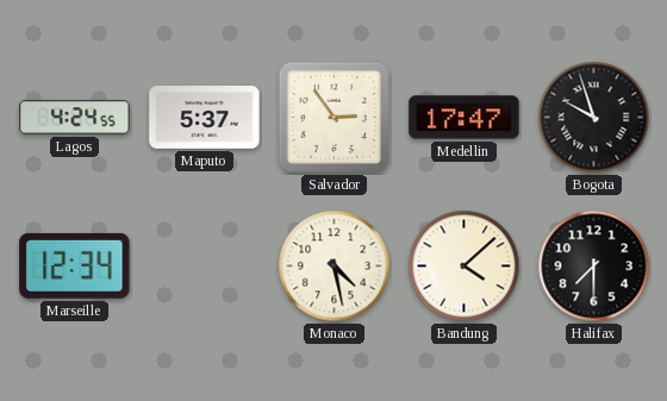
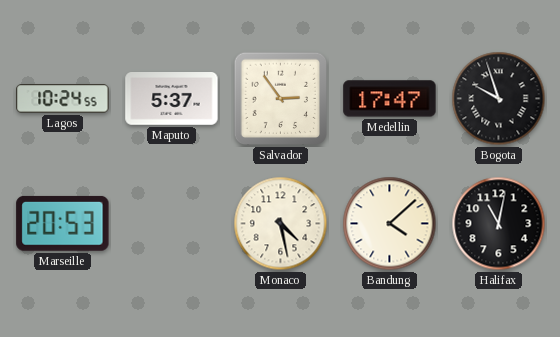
Lagos: 4:24 -> 10:24 (63, 99)
Marseille: 12:34 -> 20:53 (63, 223)
Halifax: 7:30 -> 11:02 (499, 224)
